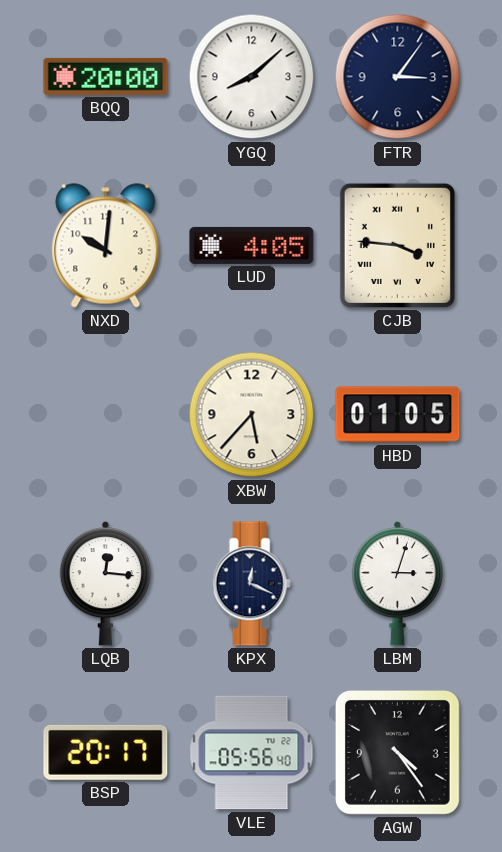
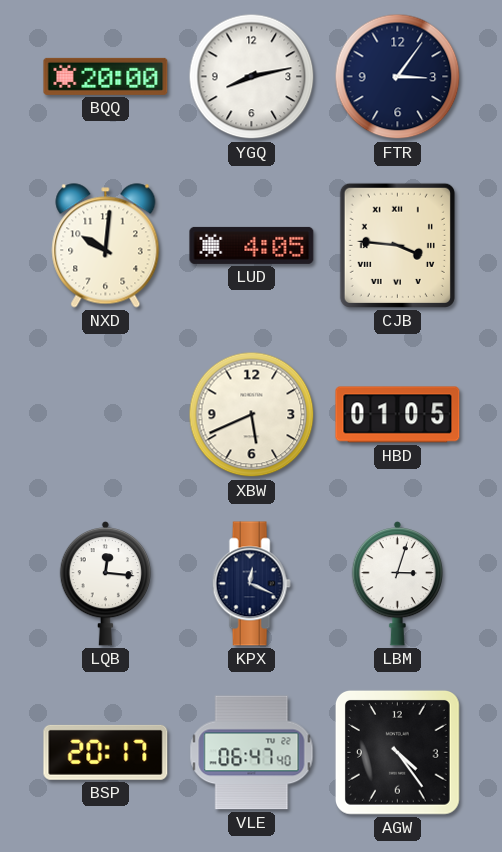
YGQ: 8:08 -> 8:13 (252, 77)
XBW: 5:37 -> 5:41 (252, 415)
VLE: 05:56 -> 06:47 (252, 753)
